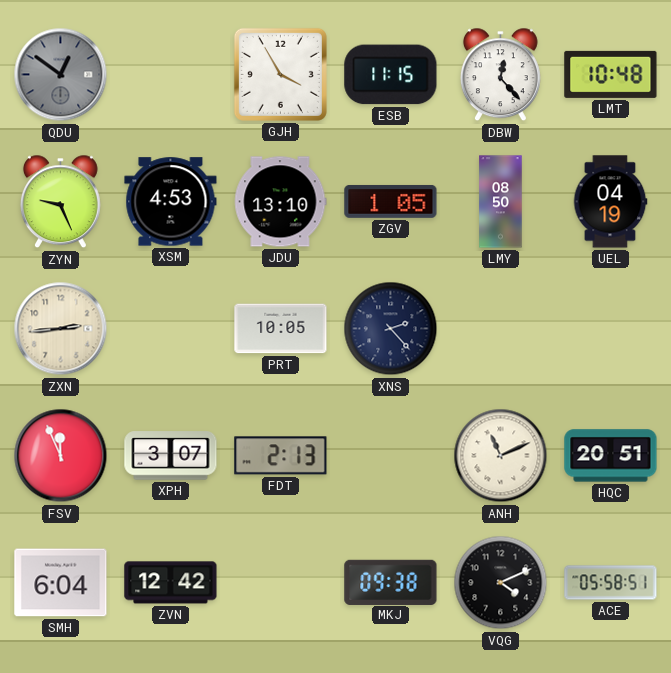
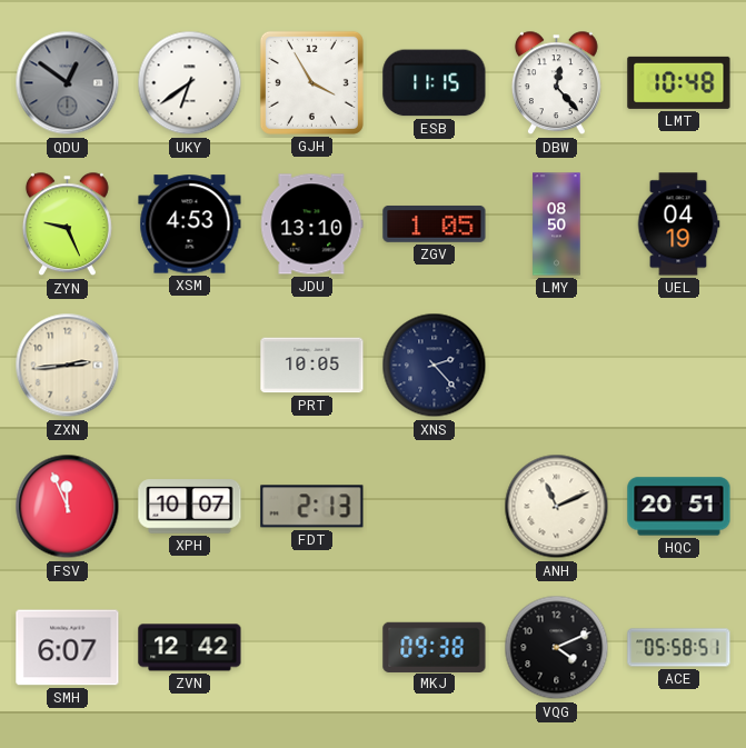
UKY: none -> 6:39 (190, 83)
XPH: 3:07 -> 10:07 (190, 507)
SMH: 6:04 -> 6:07 (68, 648)
